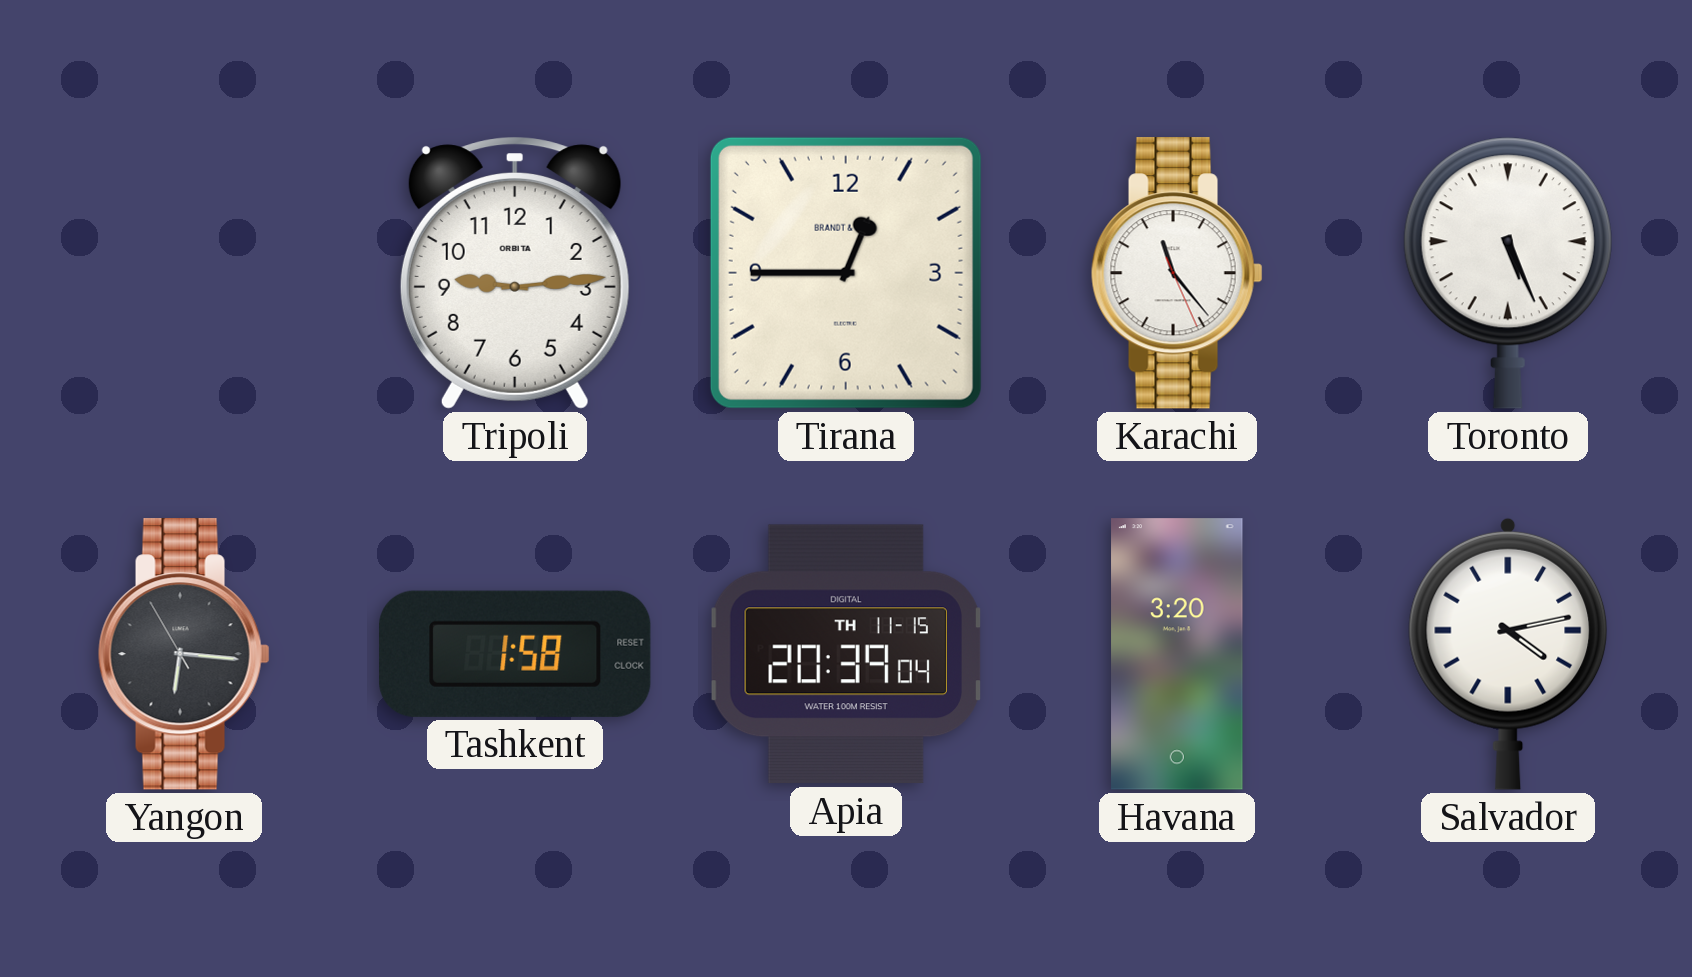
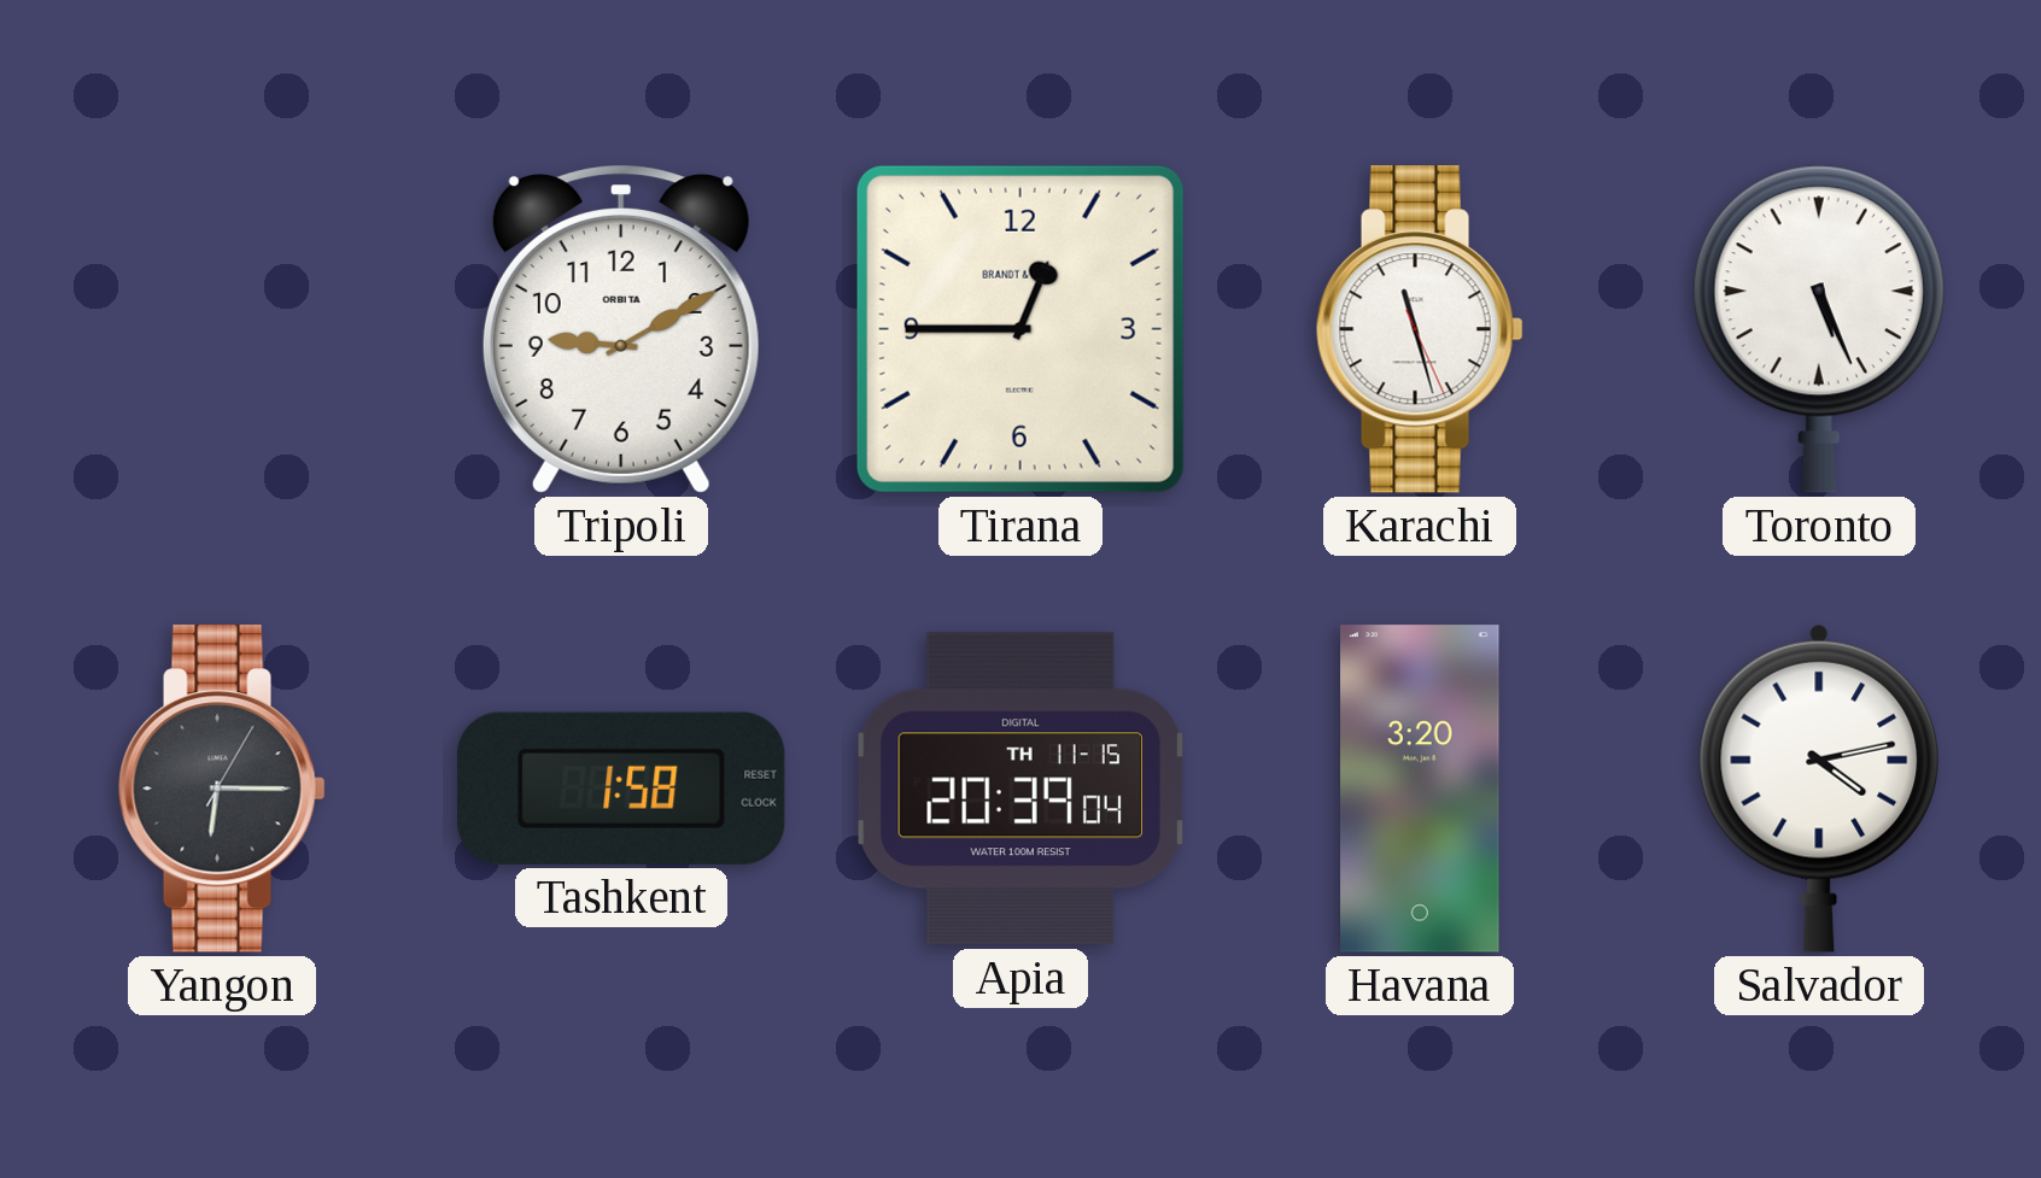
Tripoli: 9:14 -> 9:10 (621, 329)
Karachi: 11:23 -> 11:27 (1420, 329)
Yangon: 6:15:55 -> 6:15:05 (222, 789)
